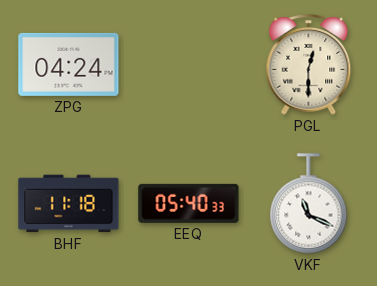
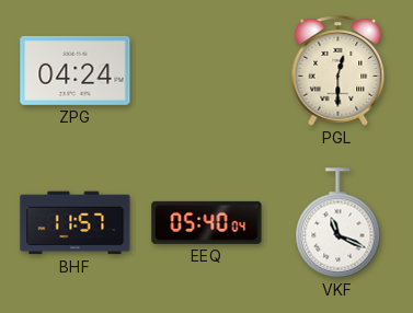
BHF: 11:18 -> 11:57 (76, 223)
EEQ: 05:40:33 -> 05:40:04 (207, 222)
